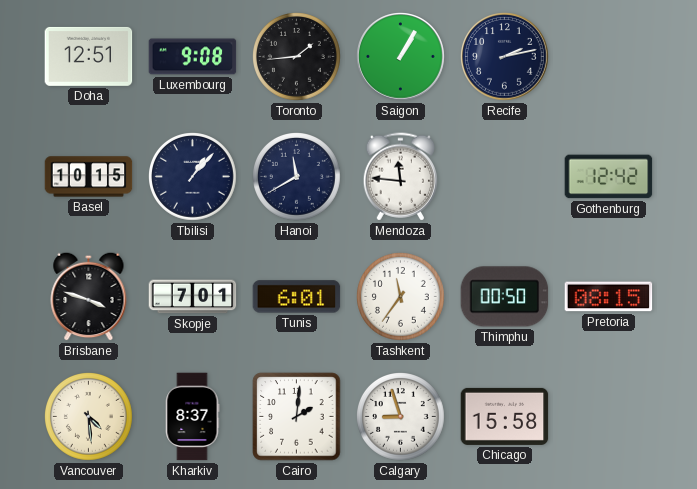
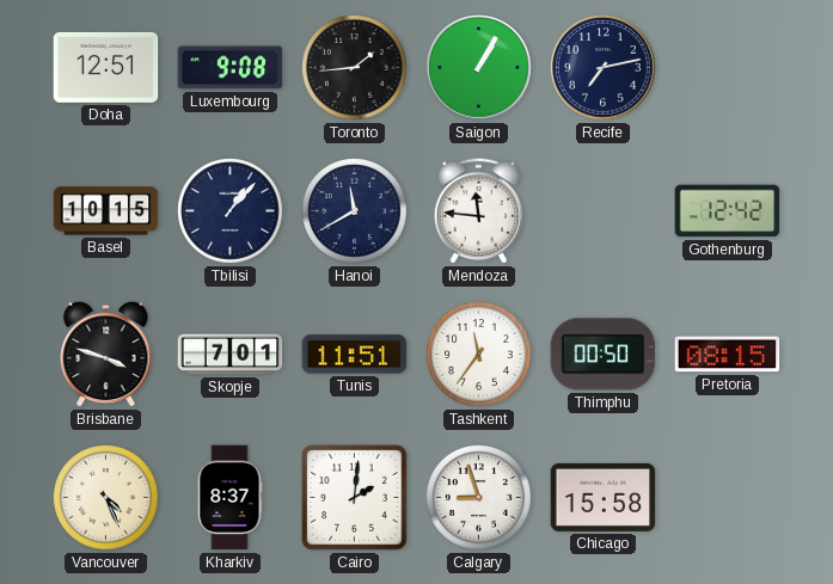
Recife: 2:13 -> 7:13 (604, 68)
Tunis: 6:01 -> 11:51 (355, 355)
Vancouver: 4:29 -> 4:26 (106, 498)
